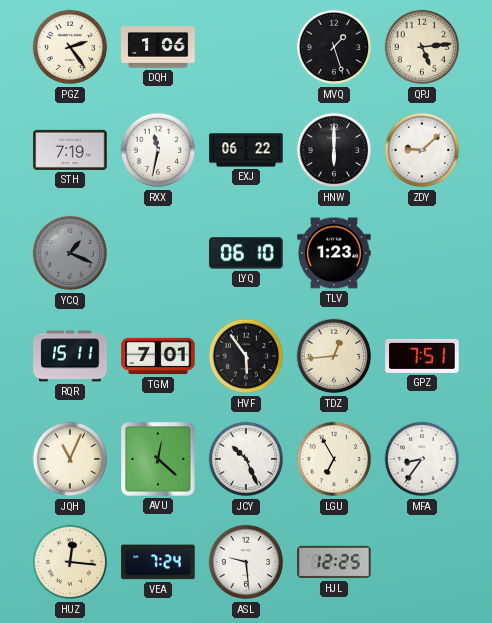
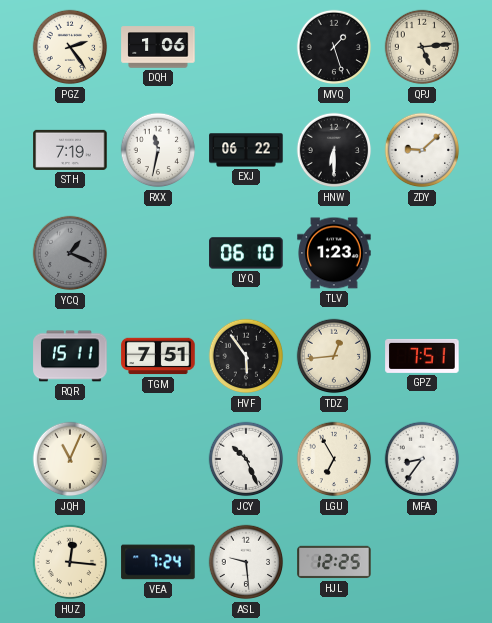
HNW: 6:00 -> 6:30 (334, 150)
TGM: 7:01 -> 7:51 (158, 356)
AVU: 12:22 -> none (159, 460)
